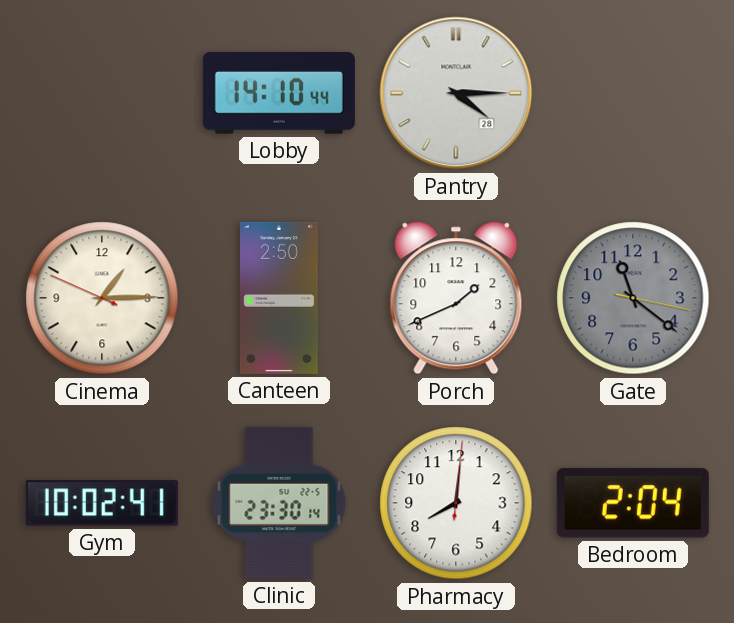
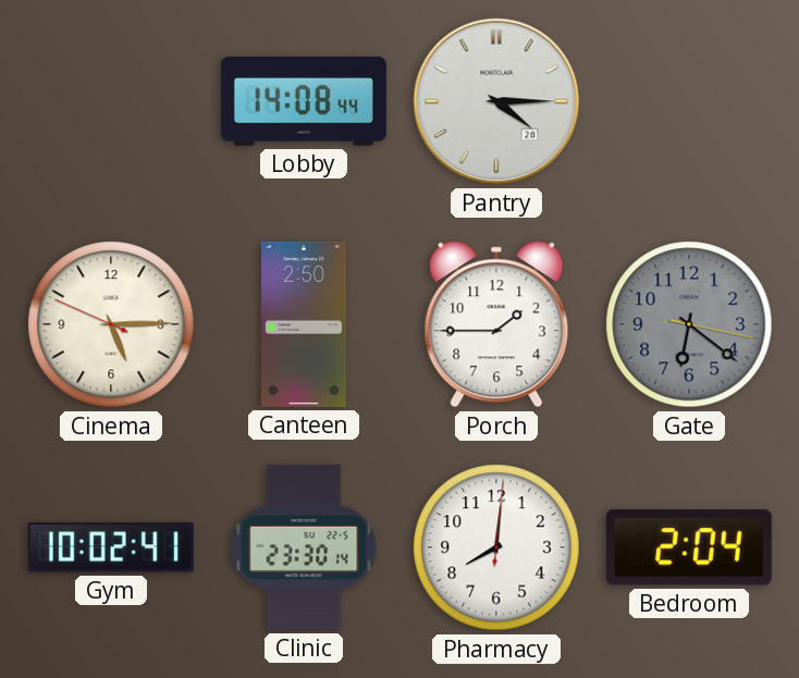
Lobby: 14:10 -> 14:08 (304, 101)
Cinema: 1:14 -> 5:14 (111, 324)
Porch: 1:41 -> 1:45 (496, 324)
Gate: 11:21 -> 6:21 (689, 324)
